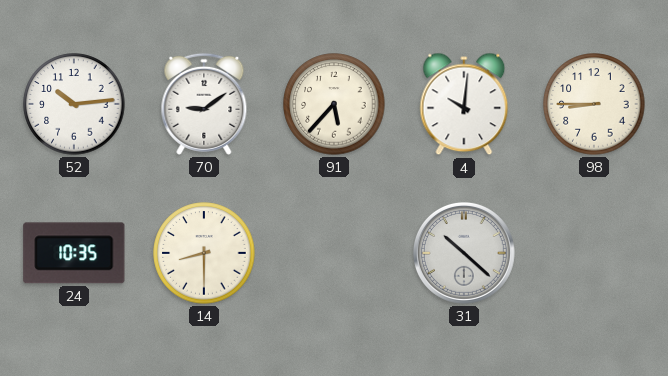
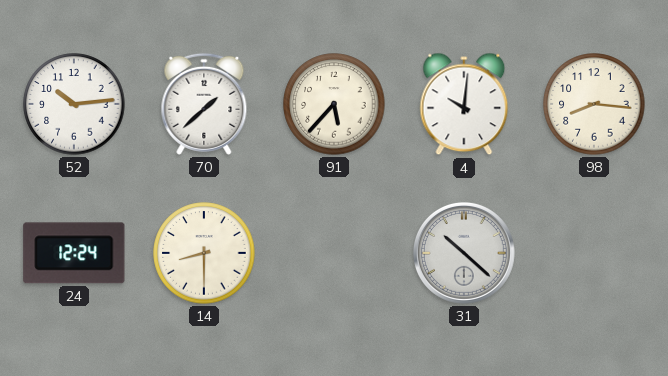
70: 9:09 -> 1:38 (204, 104)
98: 8:45 -> 8:16 (594, 104)
24: 10:35 -> 12:24 (74, 253)
